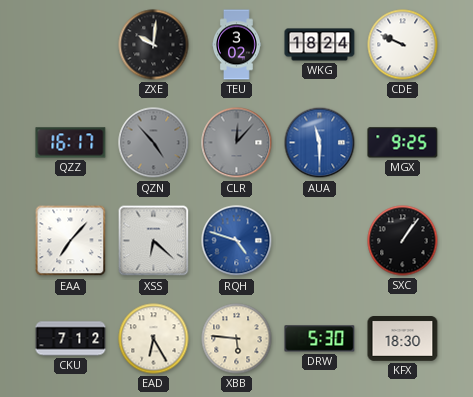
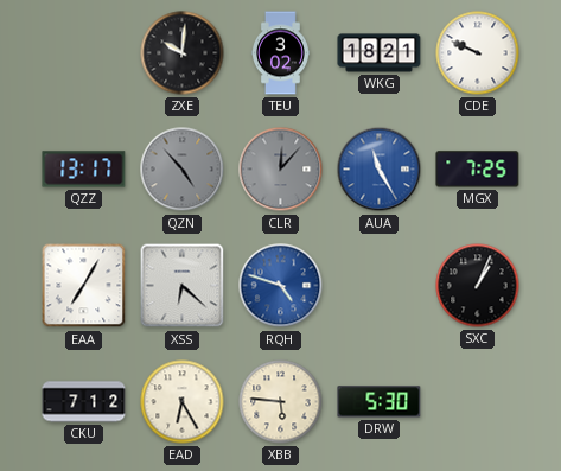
WKG: 18:24 -> 18:21 (380, 53)
QZZ: 16:17 -> 13:17 (84, 170)
AUA: 11:30 -> 11:25 (380, 170)
MGX: 9:25 -> 7:25 (478, 170)
EAA: 7:07 -> 7:05 (84, 286)
SXC: 1:06 -> 1:04 (478, 286)
KFX: 18:30 -> none (403, 339)
